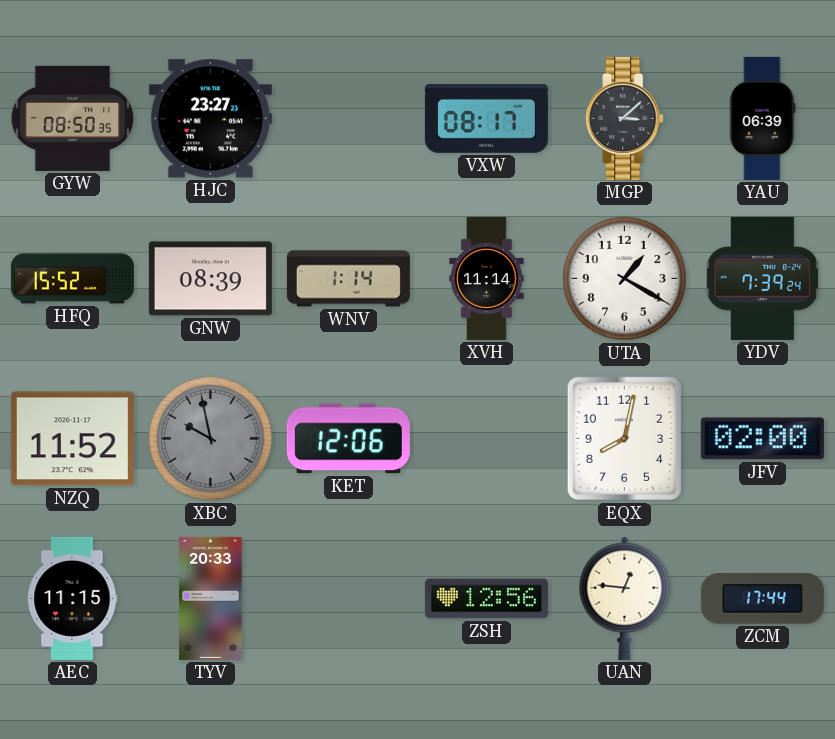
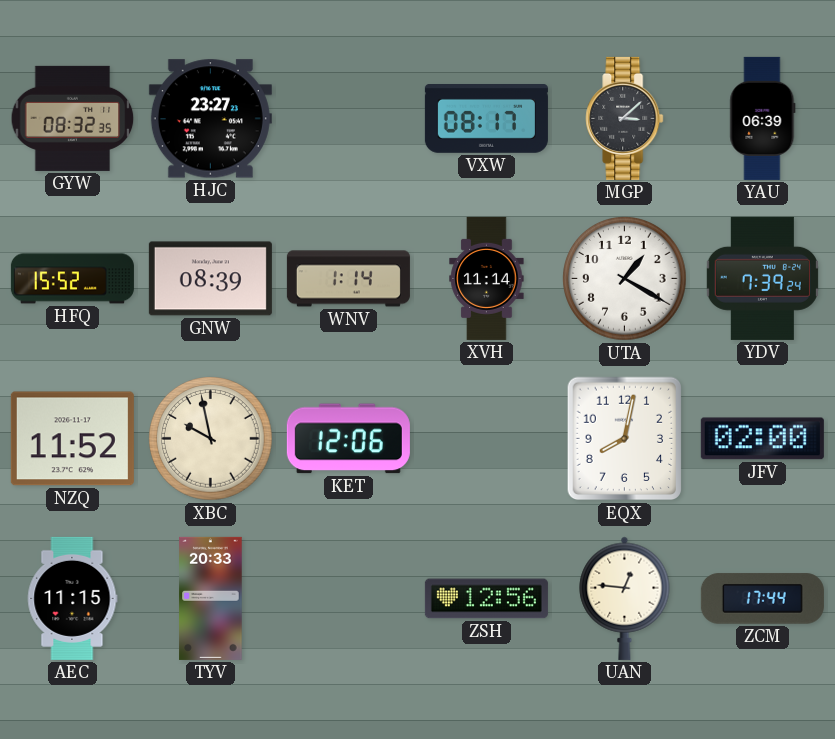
GYW: 08:50 -> 08:32 (73, 118)
XBC dial: grey -> cream (211, 439)
